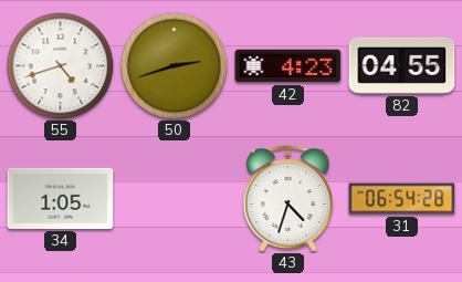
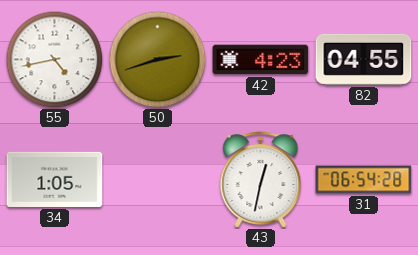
55: 4:42 -> 4:43 (54, 59)
43: 4:33 -> 12:32 (261, 180)
